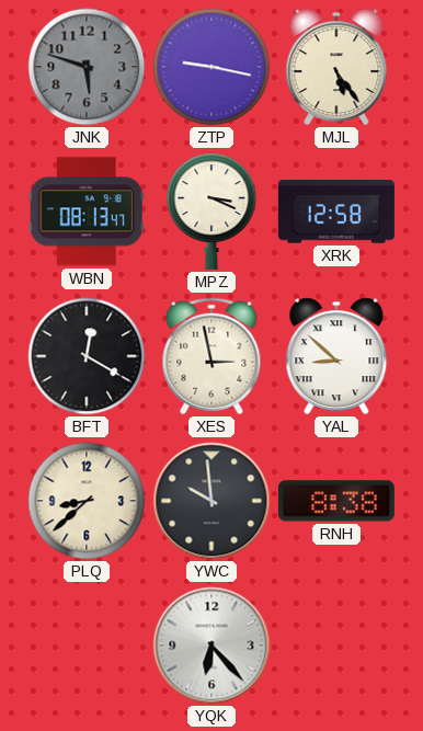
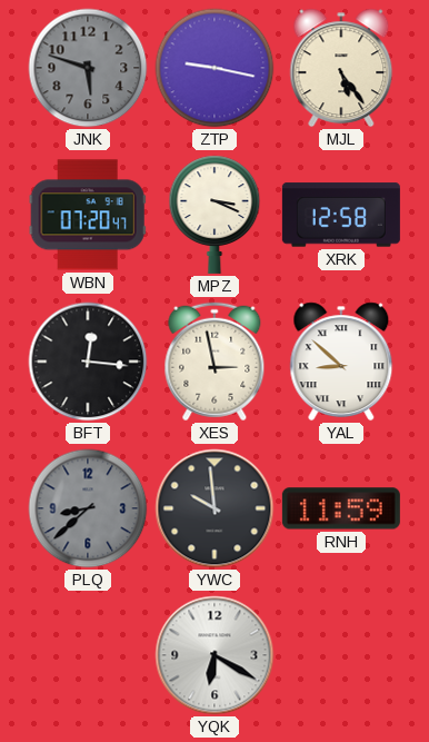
WBN: 08:13 -> 07:20 (88, 215)
BFT: 12:20 -> 12:16 (88, 362)
PLQ dial: cream -> grey (88, 508)
RNH: 8:38 -> 11:59 (341, 508)
YQK: 6:23 -> 6:20 (214, 655)
